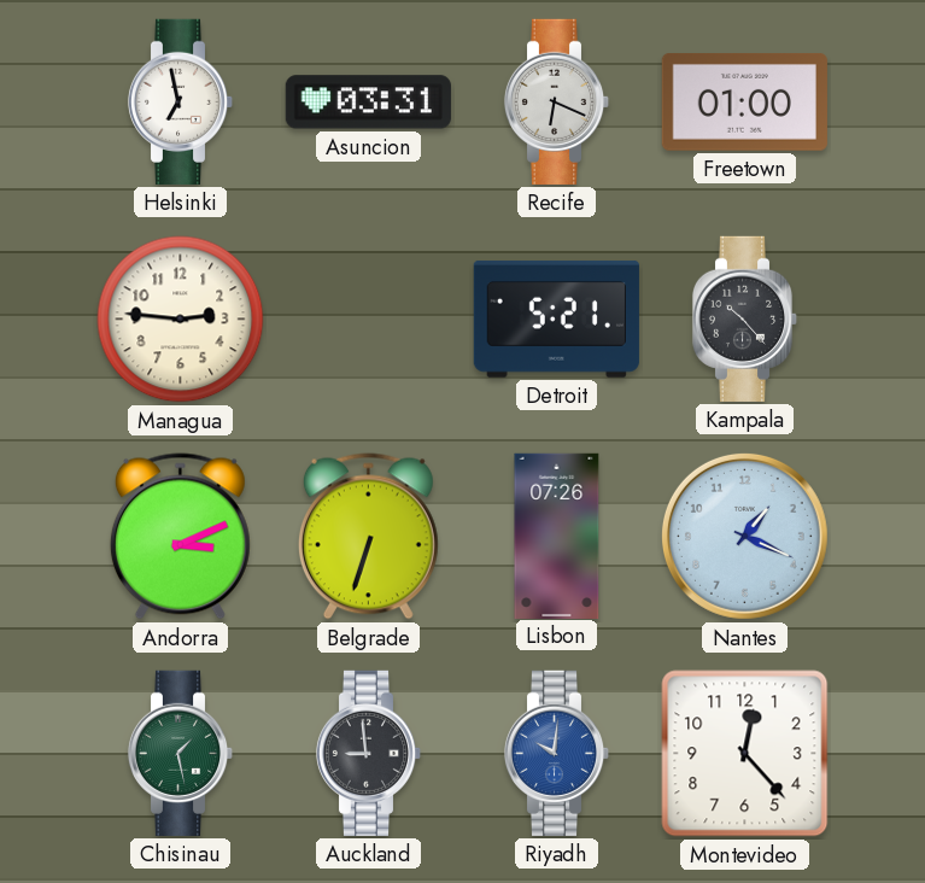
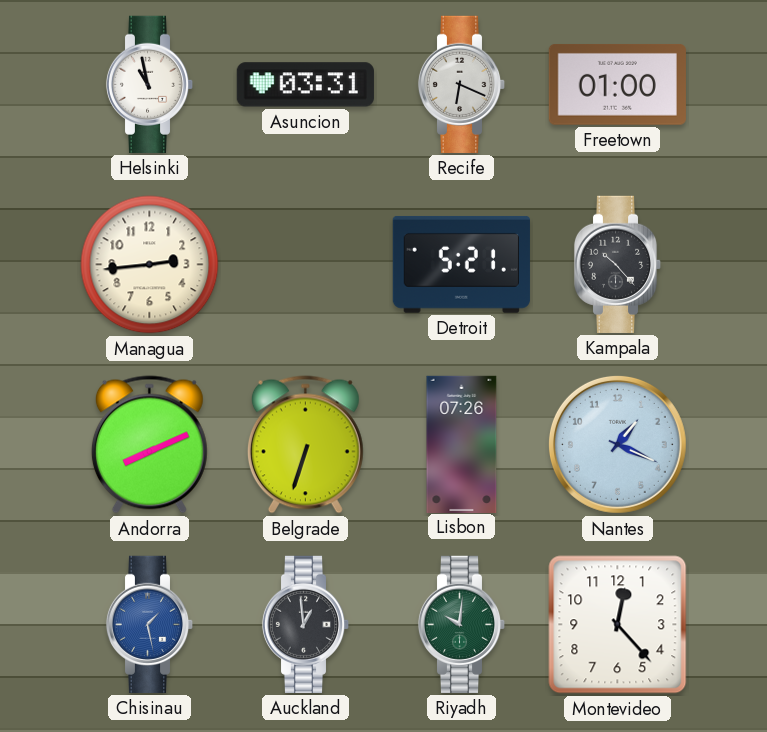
Helsinki: 6:58 -> 10:58 (150, 84)
Managua: 2:46 -> 2:44 (150, 265)
Andorra: 3:11 -> 8:11 (149, 445)
Chisinau dial: green -> blue (150, 624)
Auckland: 8:59 -> 12:59 (306, 624)
Riyadh dial: blue -> green (462, 624)
